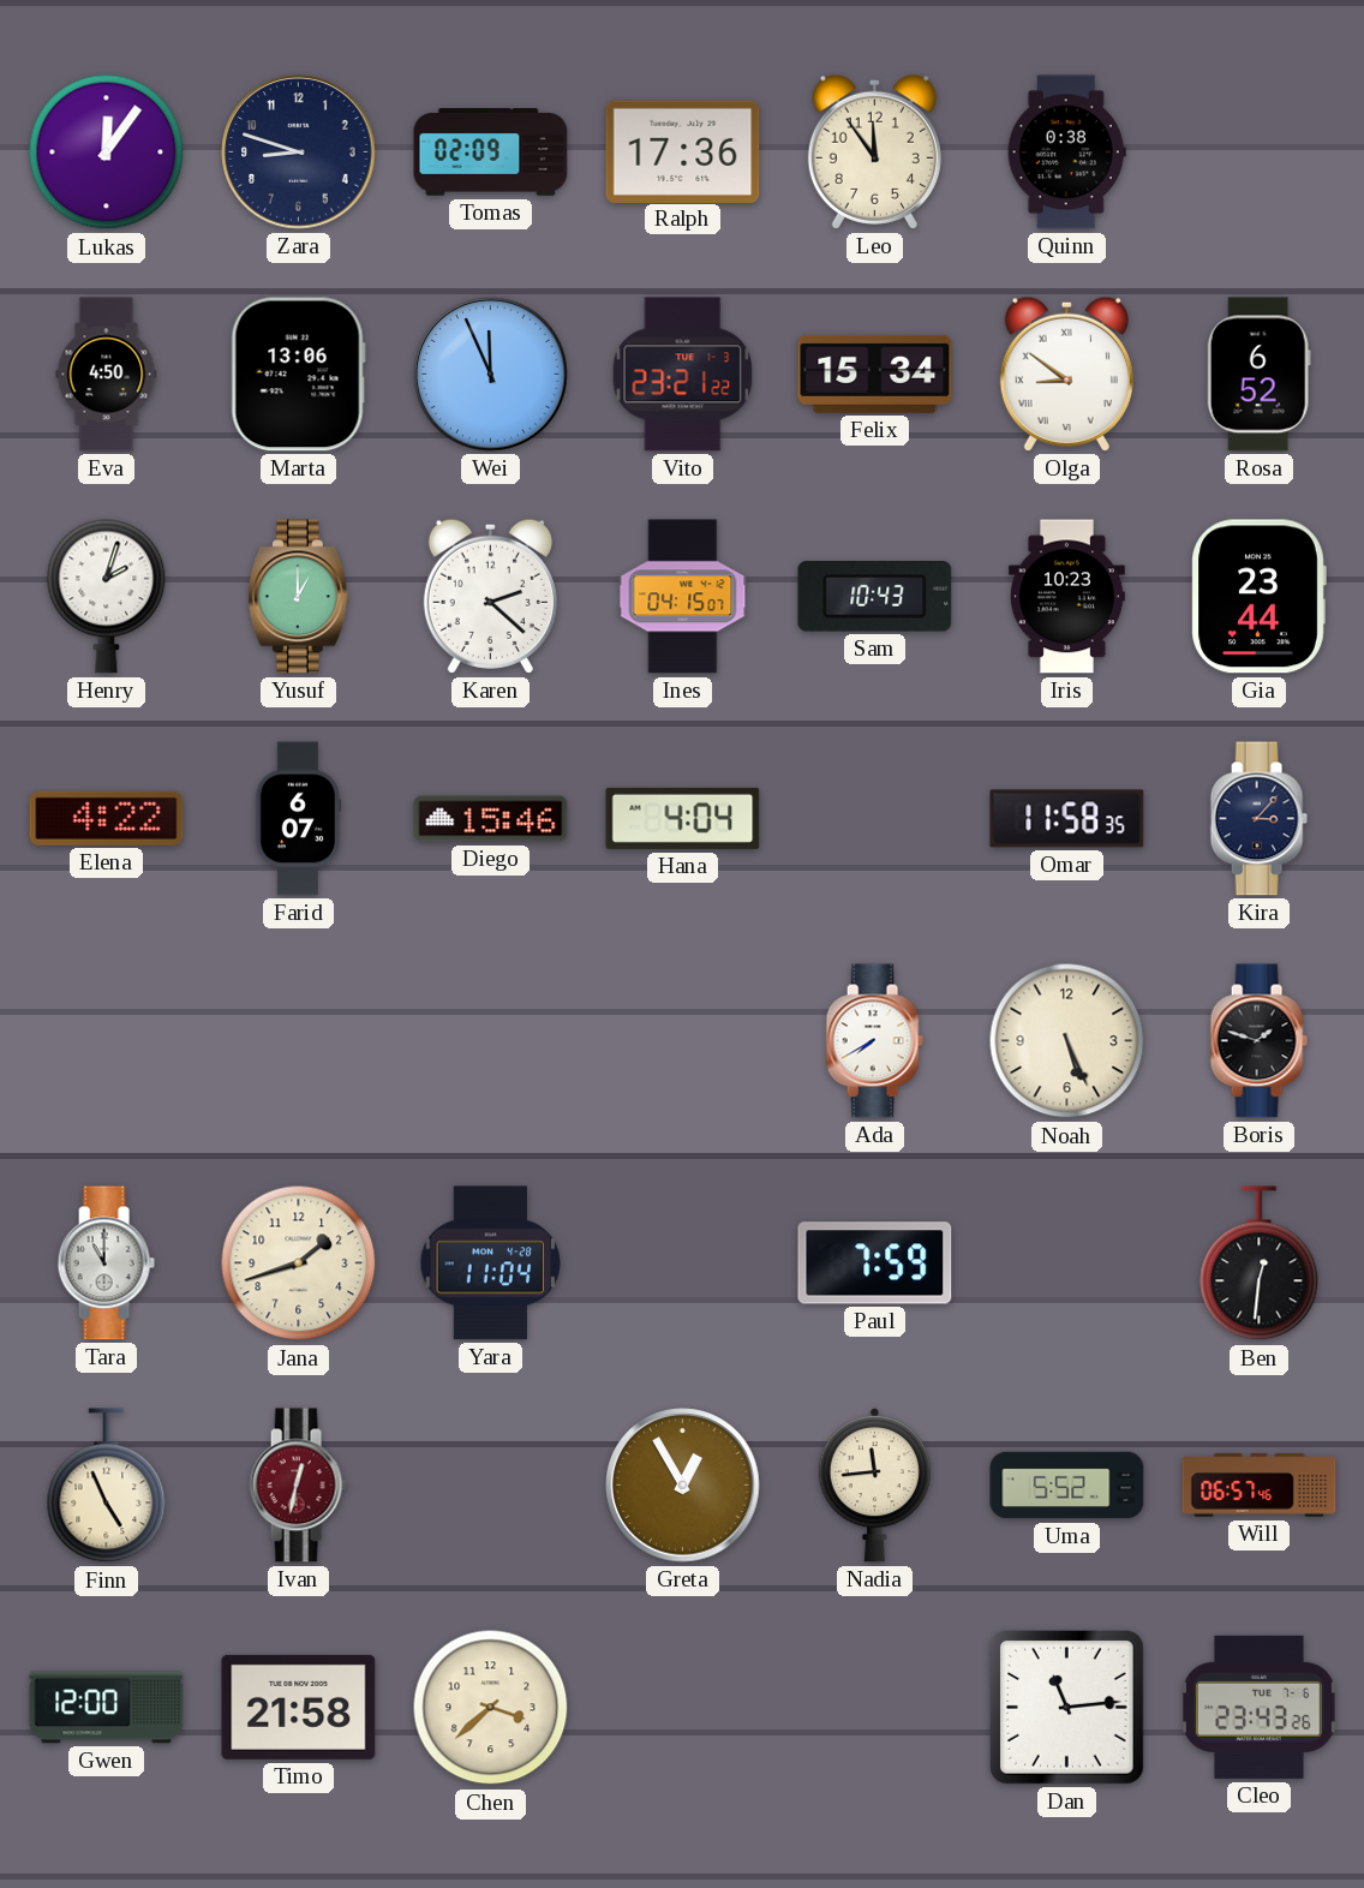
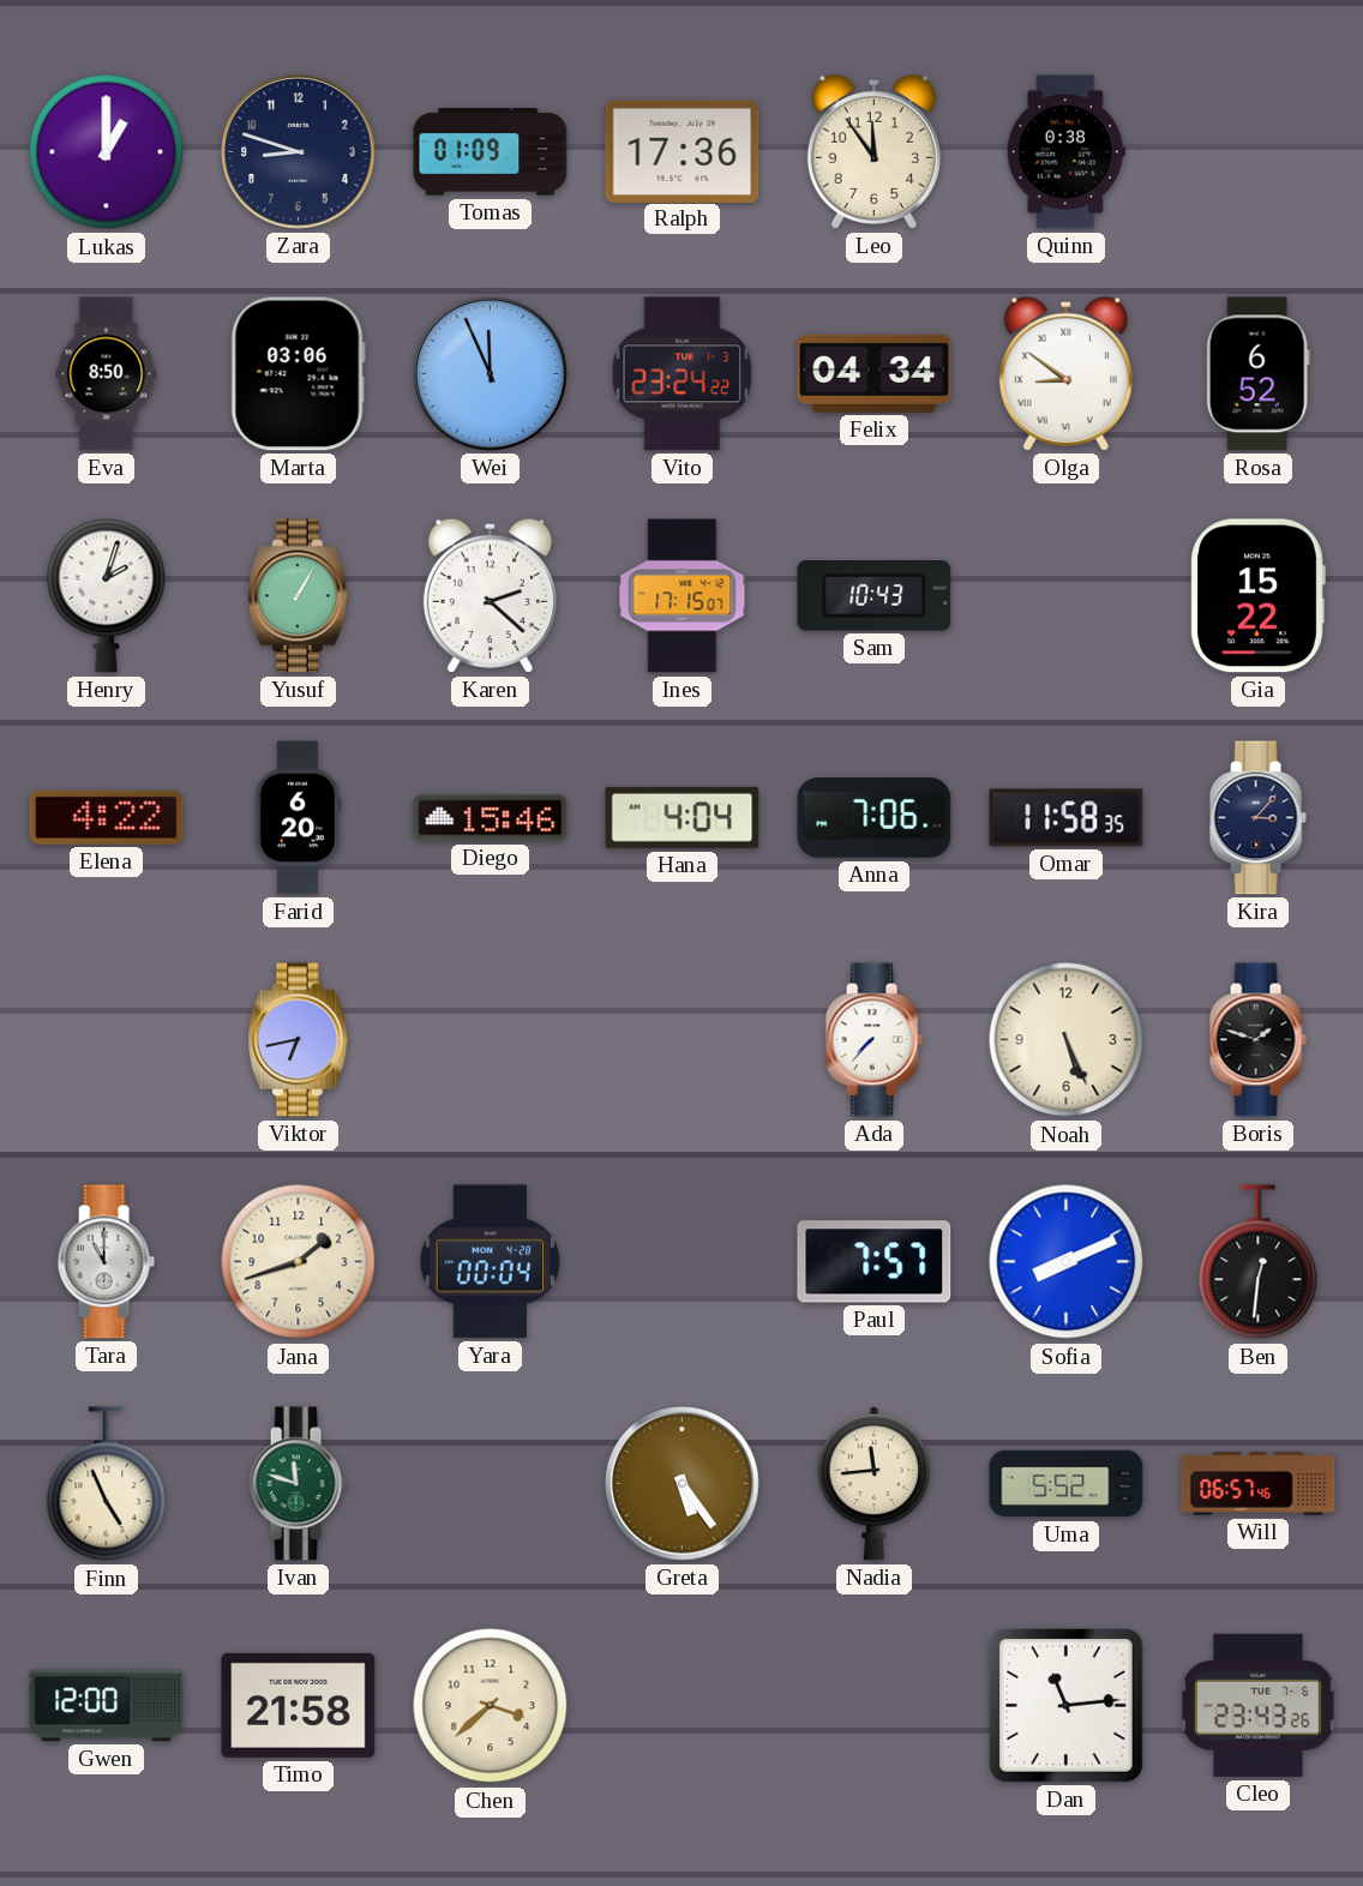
Lukas: 12:06 -> 1:00 (107, 152)
Tomas: 02:09 -> 01:09 (491, 152)
Eva: 4:50 -> 8:50 (107, 374)
Marta: 13:06 -> 03:06 (298, 374)
Vito: 23:21 -> 23:24 (683, 374)
Felix: 15:34 -> 04:34 (875, 373)
Yusuf: 1:00 -> 1:05 (298, 596)
Ines: 04:15 -> 17:15 (683, 596)
Iris: 10:23 -> none (1066, 597)
Gia: 23:44 -> 15:22 (1257, 596)
Farid: 6:07 -> 6:20 (299, 818)
Anna: none -> 7:06 (875, 818)
Viktor: none -> 6:43 (298, 1040)
Ada: 7:40 -> 7:37 (873, 1040)
Yara: 11:04 -> 00:04 (491, 1262)
Paul: 7:59 -> 7:57 (875, 1262)
Sofia: none -> 8:11 (1067, 1262)
Ivan: 12:32 -> 11:48 (298, 1484)
Ivan dial: burgundy -> green (298, 1484)
Greta: 12:55 -> 5:24 (683, 1484)
